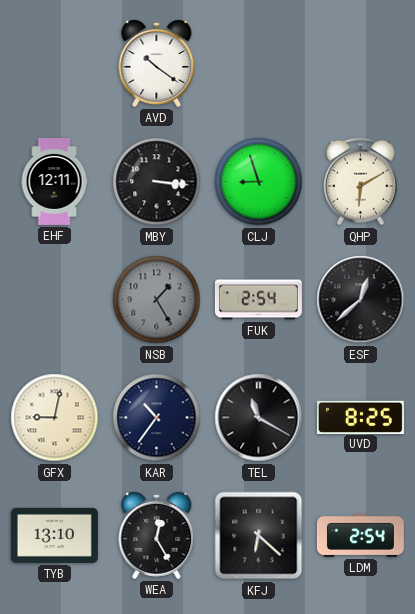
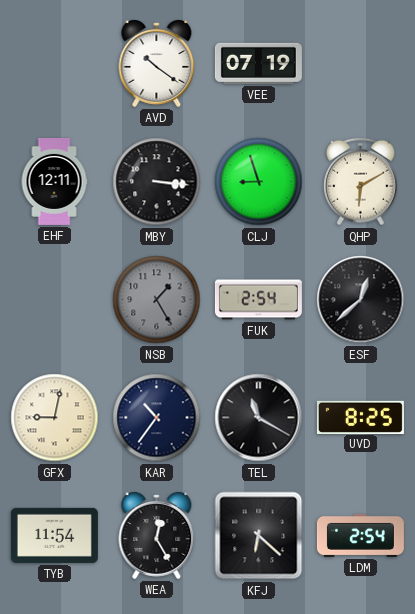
VEE: none -> 07:19 (258, 63)
TYB: 13:10 -> 11:54 (54, 535)
